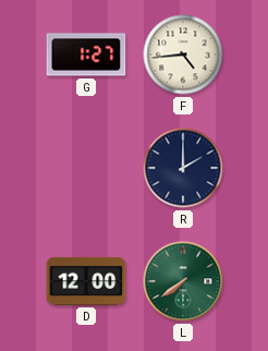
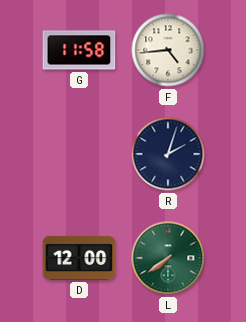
G: 1:27 -> 11:58 (79, 50)
R: 2:00 -> 2:03 (168, 154)
